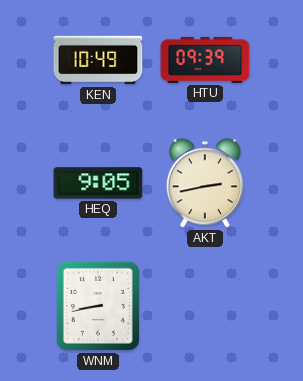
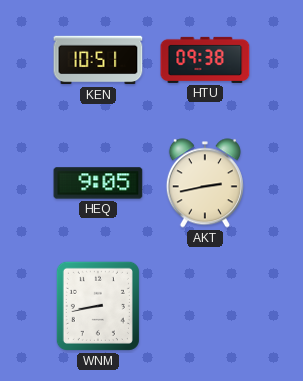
KEN: 10:49 -> 10:51 (98, 60)
HTU: 09:39 -> 09:38 (205, 60)
